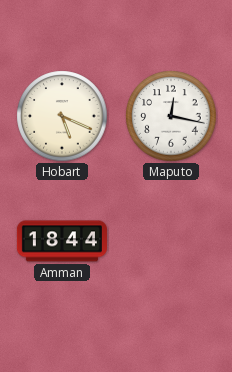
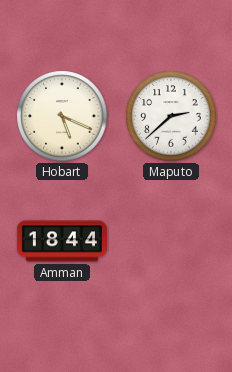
Maputo: 12:17 -> 2:38 (171, 116)
